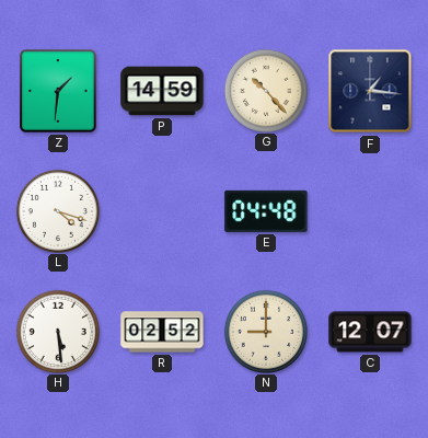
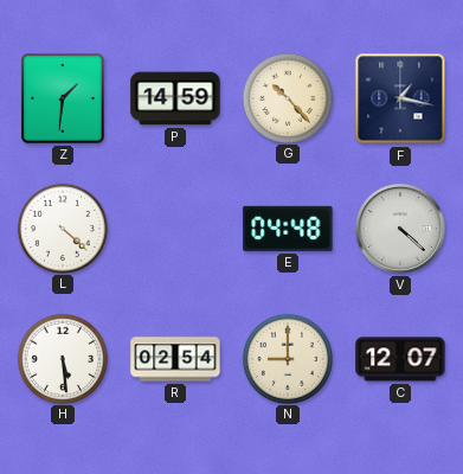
F: 1:16 -> 1:17 (400, 98)
L: 4:18 -> 4:22 (62, 228)
V: none -> 4:22 (401, 230)
R: 02:52 -> 02:54 (175, 359)
